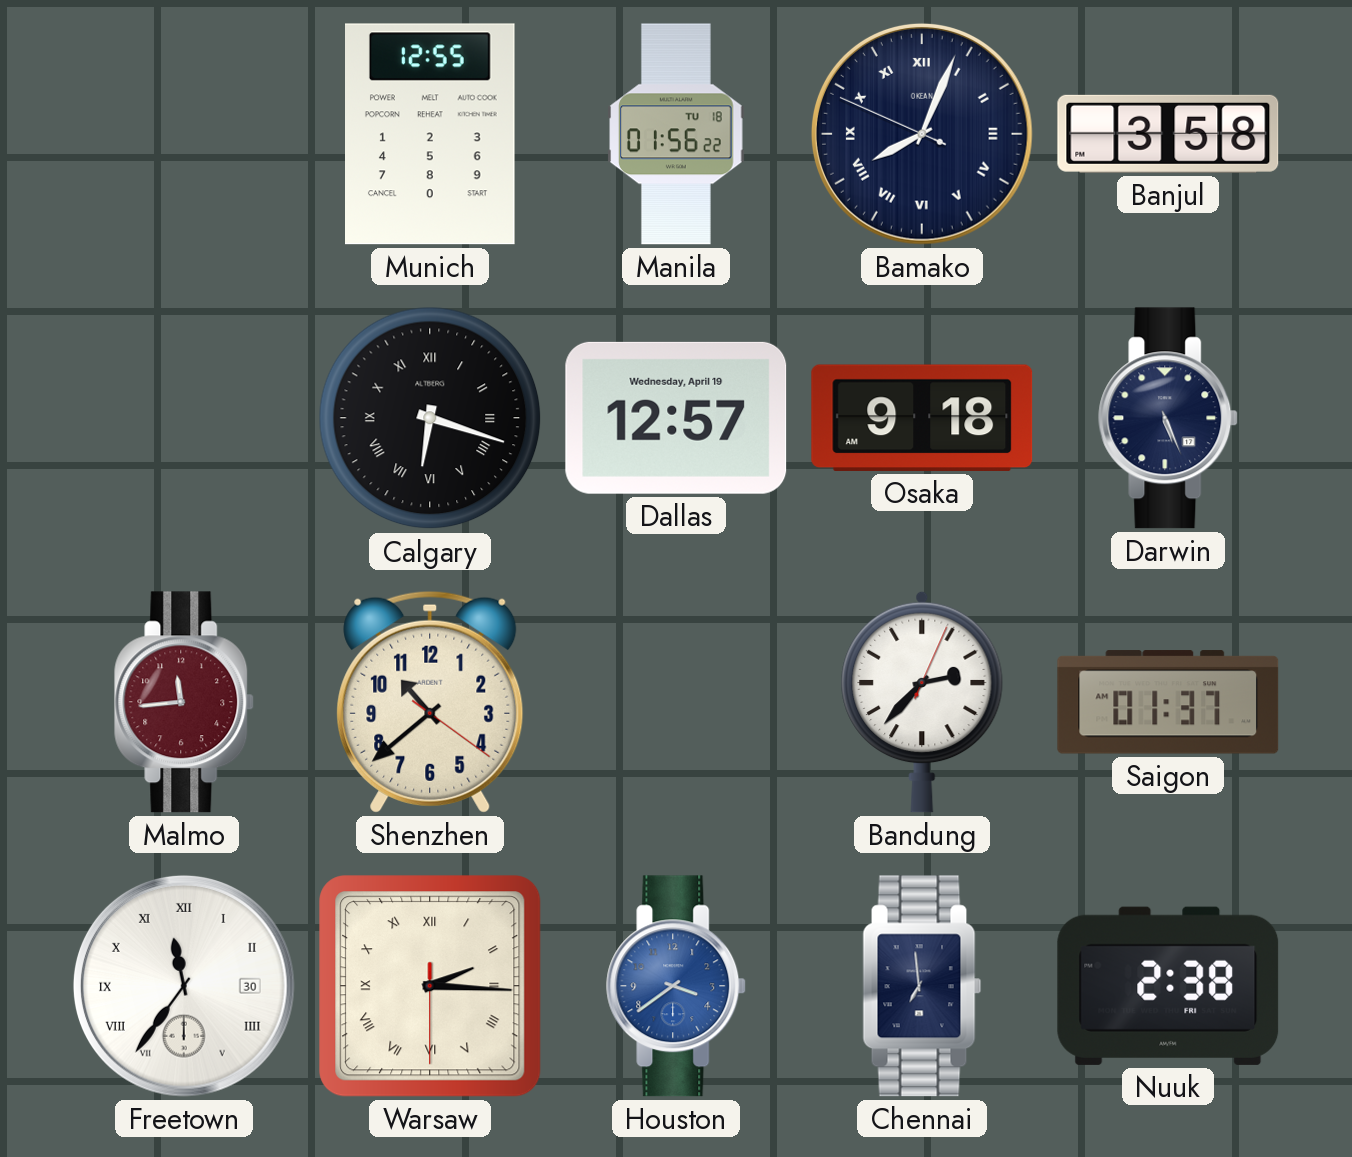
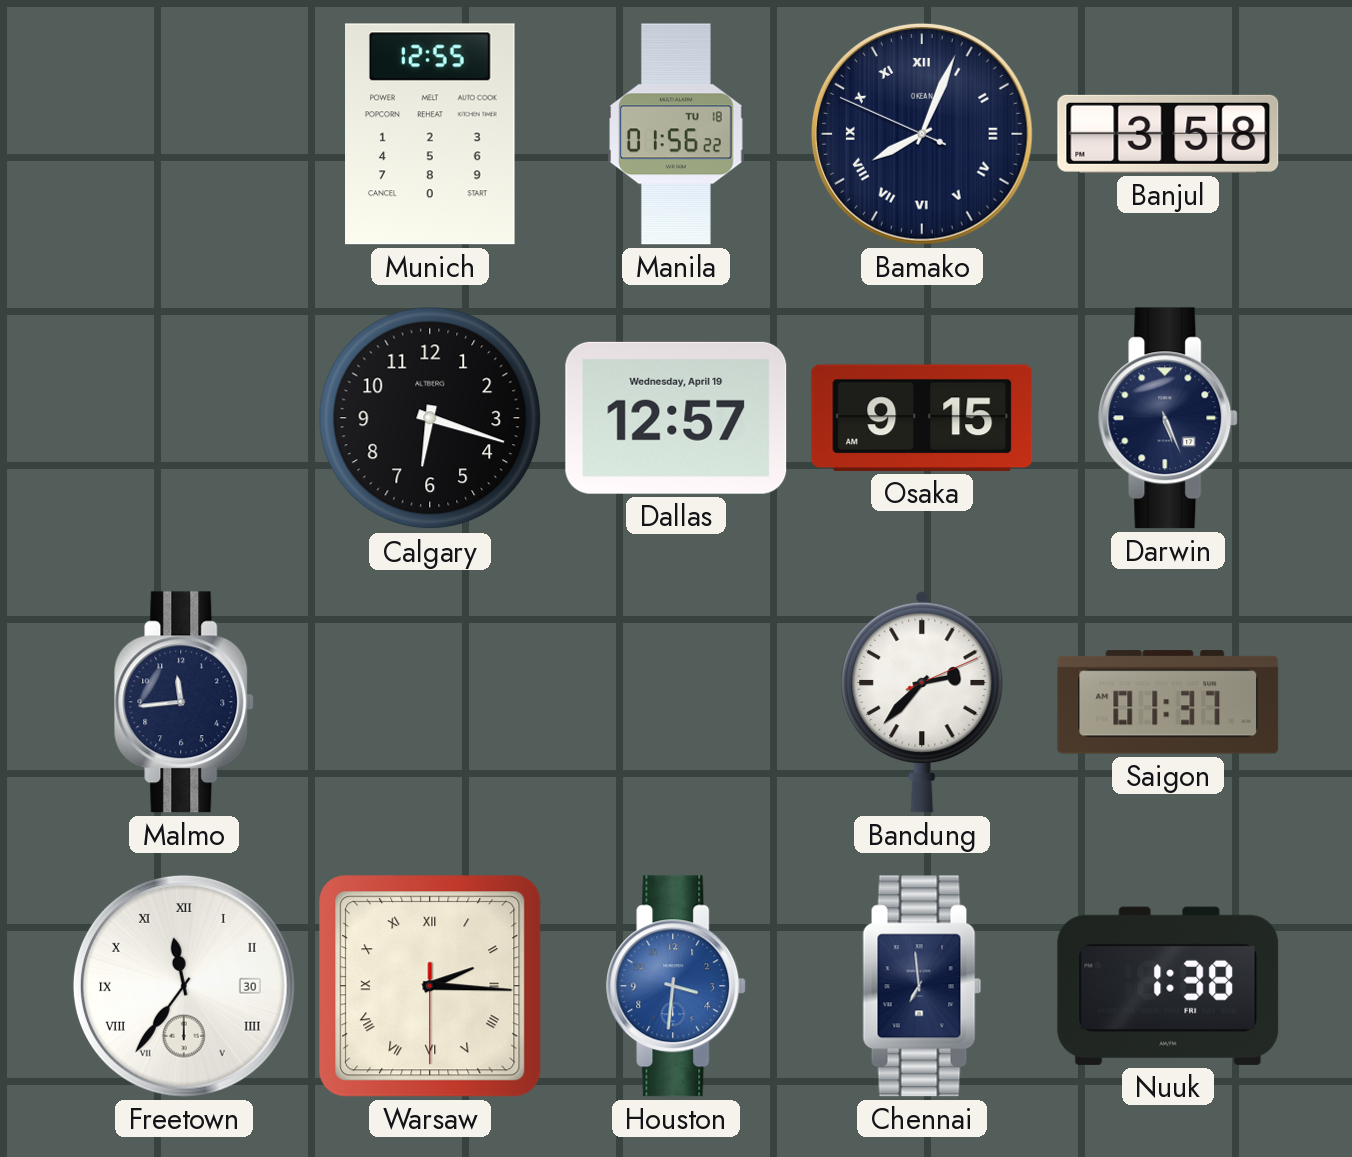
Calgary numerals: Roman -> Arabic (430, 418)
Osaka: 9:18 -> 9:15 (922, 418)
Malmo dial: burgundy -> navy (185, 702)
Shenzhen: 10:38 -> none (430, 702)
Bandung: 2:37:04 -> 2:37:11 (922, 702)
Houston: 3:39 -> 3:31 (677, 986)
Nuuk: 2:38 -> 1:38 (1168, 986)
